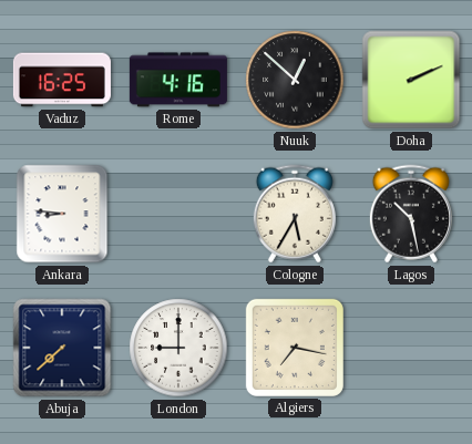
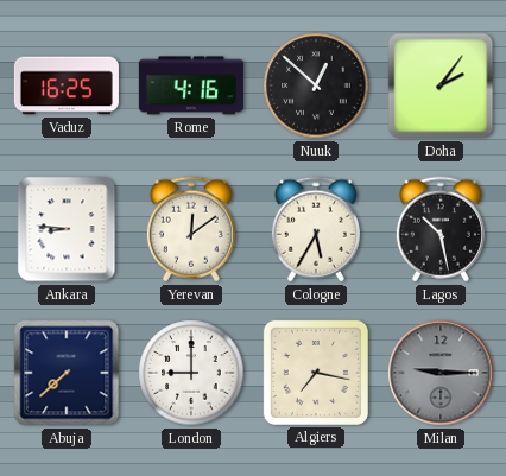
Doha: 2:11 -> 2:06 (441, 85)
Yerevan: none -> 12:09 (191, 229)
Milan: none -> 9:15 (441, 373)
